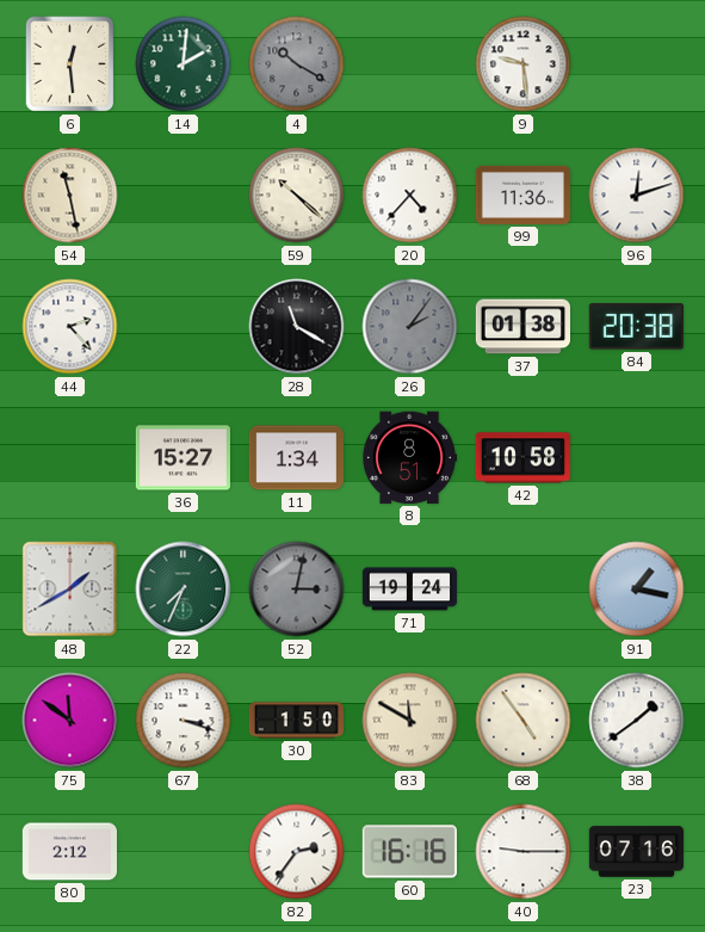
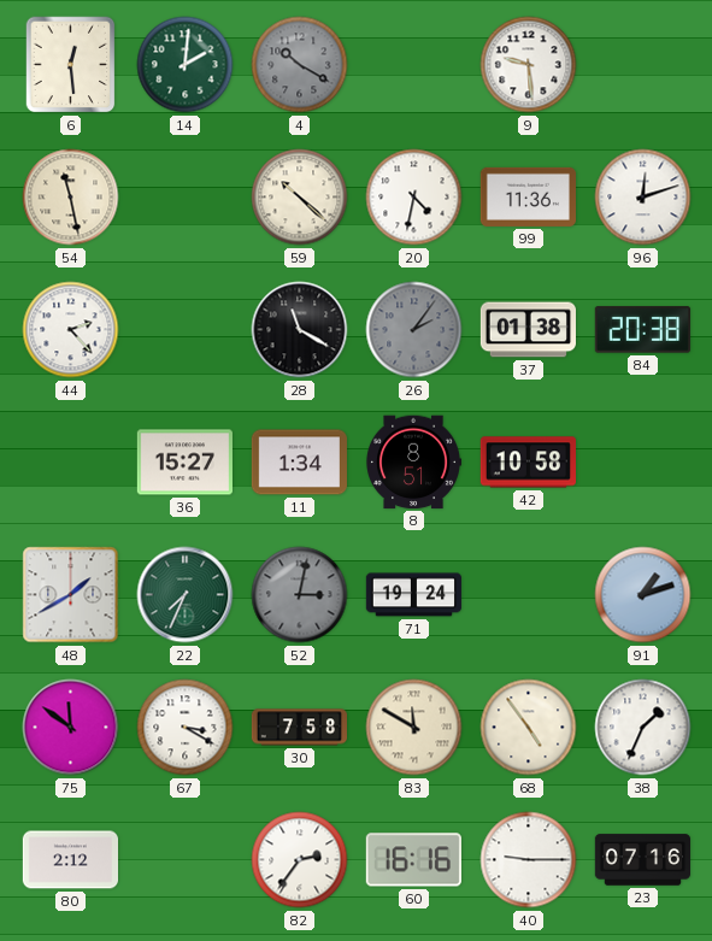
20: 4:37 -> 4:32 (414, 198)
91: 1:17 -> 1:12 (643, 595)
67: 3:18 -> 3:20 (186, 728)
30: 1:50 -> 7:58 (299, 728)
38: 1:39 -> 1:34 (643, 728)
